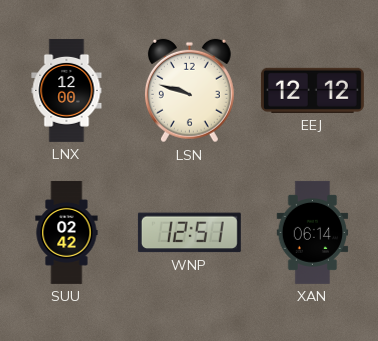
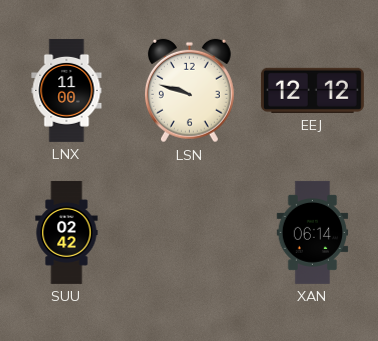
LNX: 12:00 -> 11:00 (67, 90)
WNP: 12:51 -> none (189, 233)
